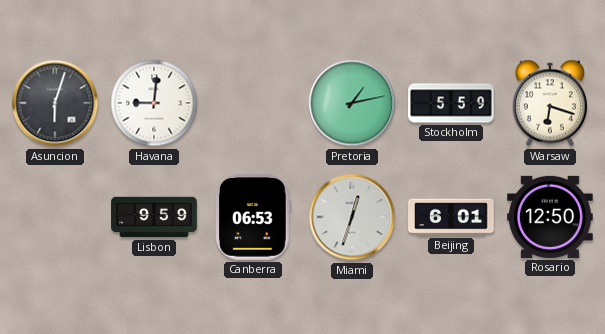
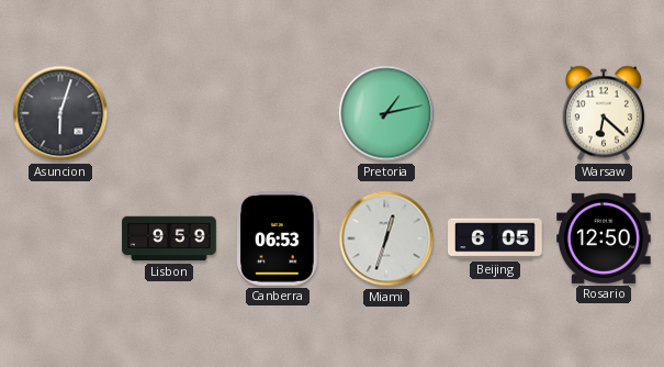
Havana: 9:01 -> none (154, 103)
Stockholm: 5:59 -> none (451, 103)
Warsaw: 6:18 -> 6:22 (603, 113)
Beijing: 6:01 -> 6:05 (495, 238)
